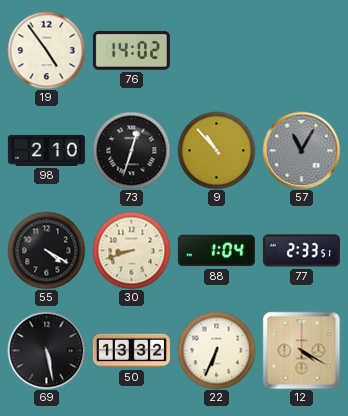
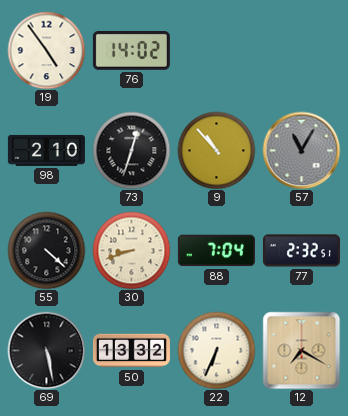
55: 4:20 -> 4:22 (46, 250)
88: 1:04 -> 7:04 (216, 251)
77: 2:33 -> 2:32 (301, 251)
12: 4:20 -> 7:20 (301, 350)
